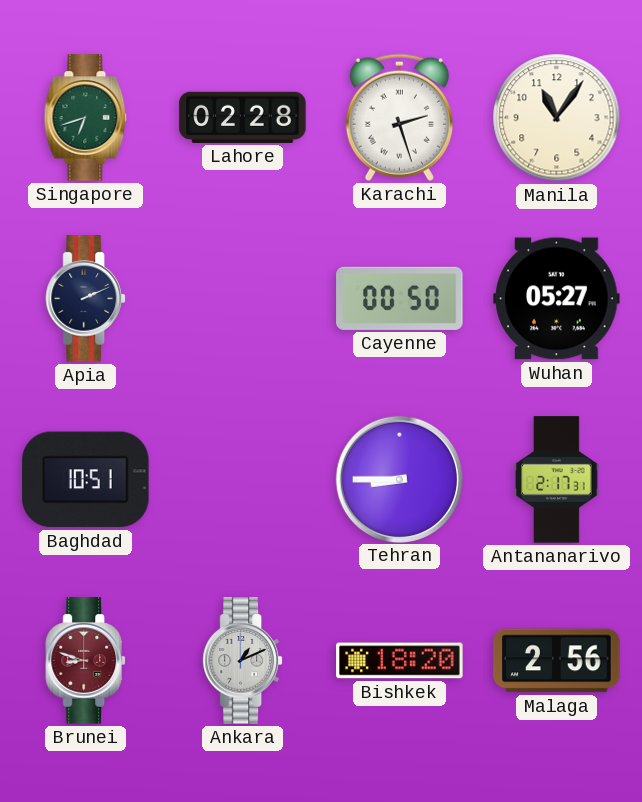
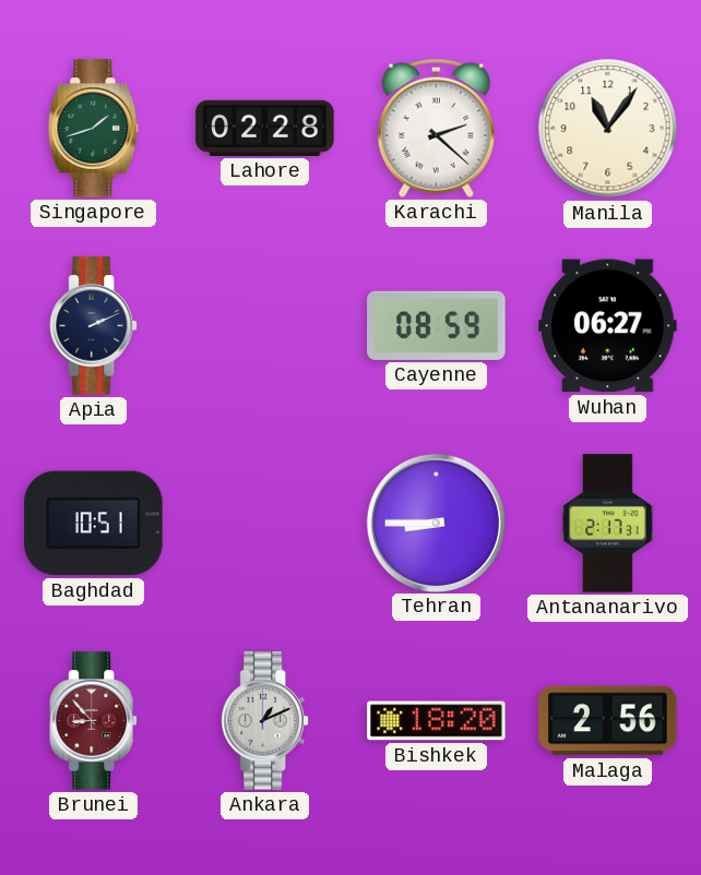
Singapore: 6:42 -> 1:42 (94, 129)
Karachi: 2:27 -> 2:22 (436, 128)
Cayenne: 00:50 -> 08:59 (437, 325)
Wuhan: 05:27 -> 06:27 (608, 326)
Brunei: 8:48 -> 8:53 (93, 721)
